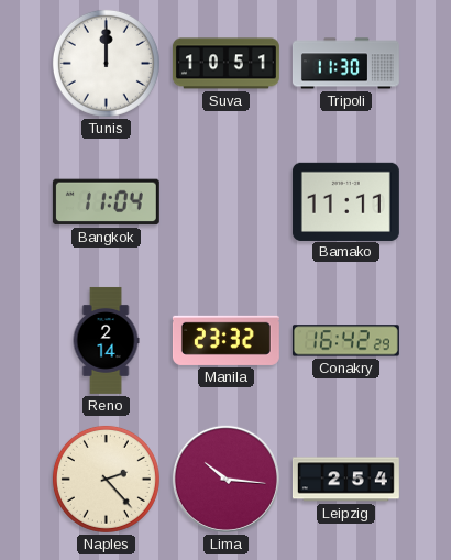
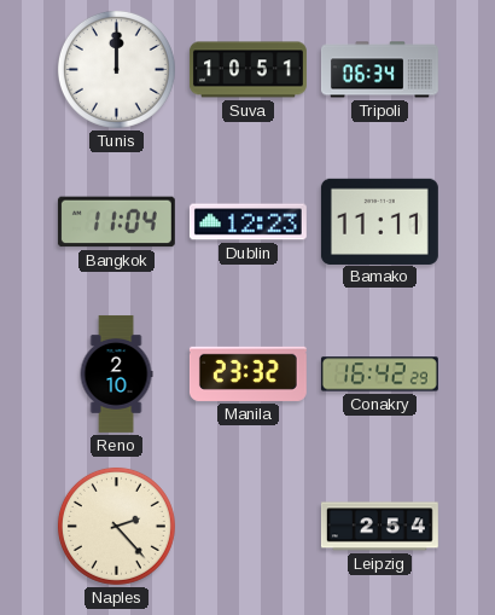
Tripoli: 11:30 -> 06:34 (379, 70)
Dublin: none -> 12:23 (247, 222)
Reno: 2:14 -> 2:10 (116, 373)
Lima: 10:16 -> none (226, 479)
